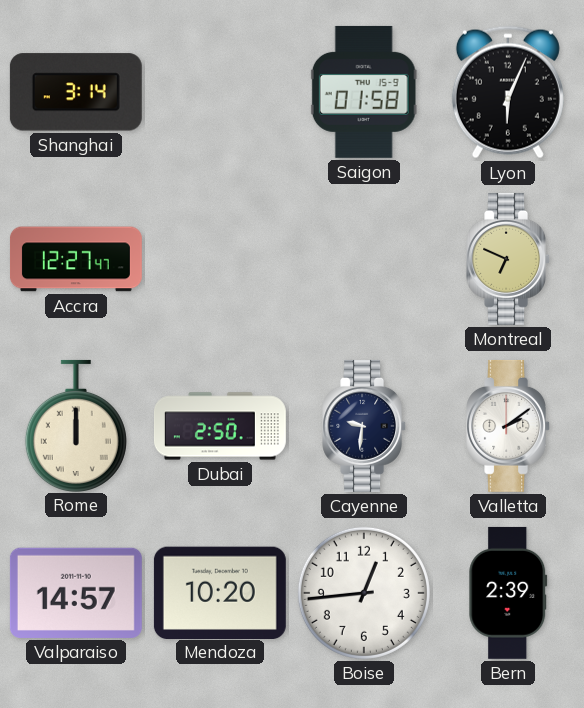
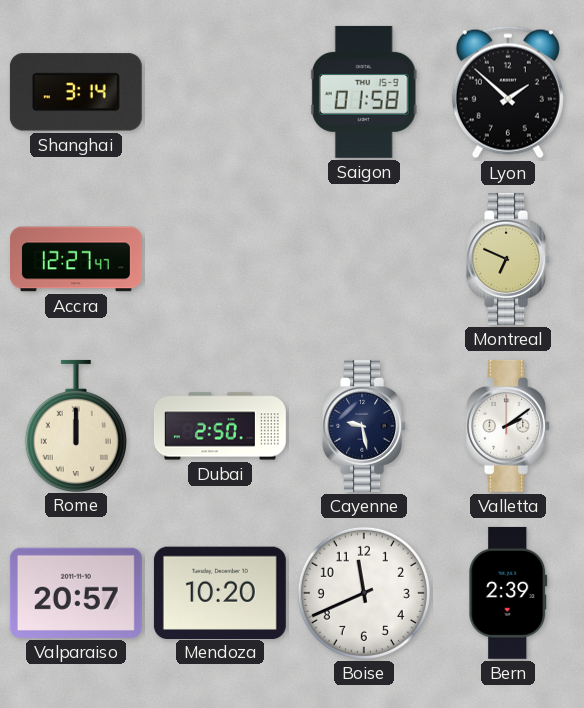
Lyon: 6:04 -> 1:52 (508, 92)
Cayenne: 9:31 -> 9:28 (365, 426)
Valparaiso: 14:57 -> 20:57 (76, 593)
Boise: 12:44 -> 11:41 (364, 593)
